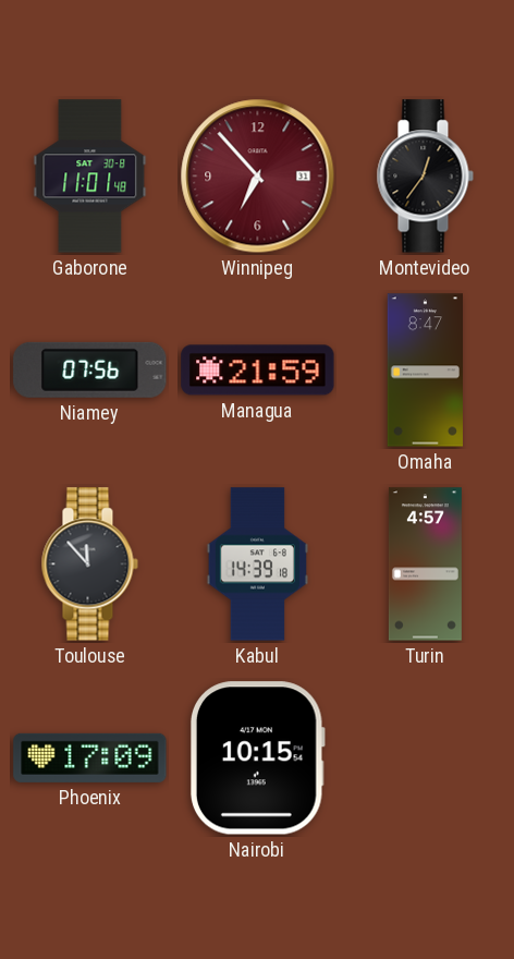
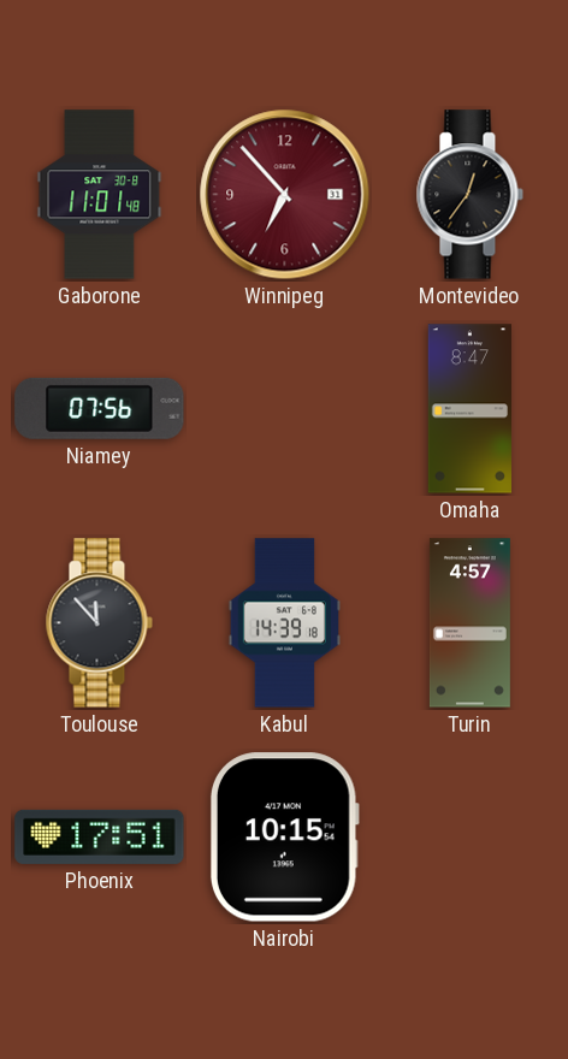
Managua: 21:59 -> none (258, 371)
Phoenix: 17:09 -> 17:51 (100, 836)
